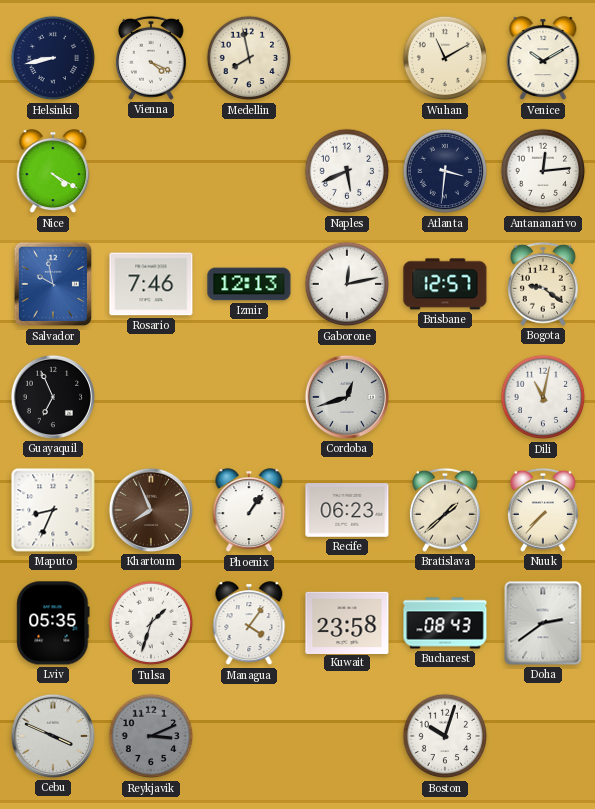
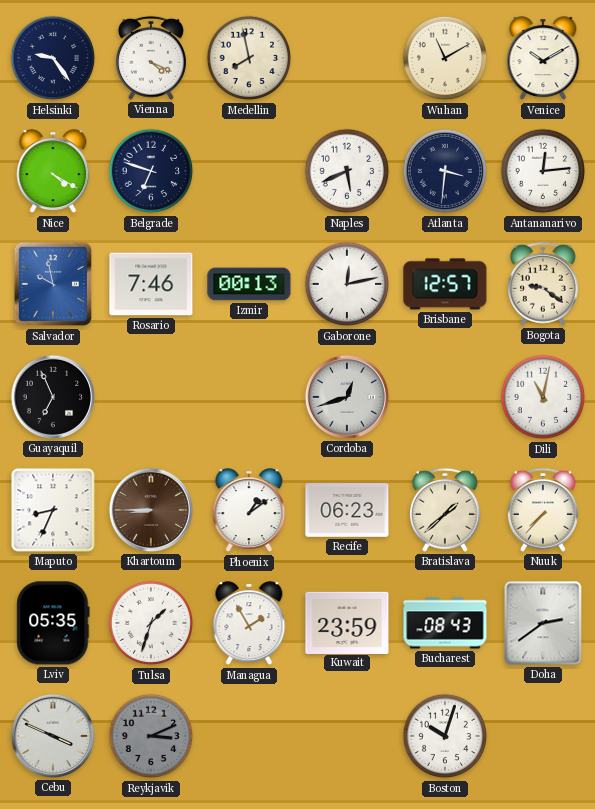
Helsinki: 8:43 -> 9:24 (53, 58)
Belgrade: none -> 6:48 (151, 171)
Izmir: 12:13 -> 00:13 (249, 284)
Khartoum: 7:56 -> 8:45 (151, 510)
Phoenix: 1:06 -> 1:09 (249, 511)
Managua: 4:06 -> 1:55 (249, 624)
Kuwait: 23:58 -> 23:59 (347, 622)
